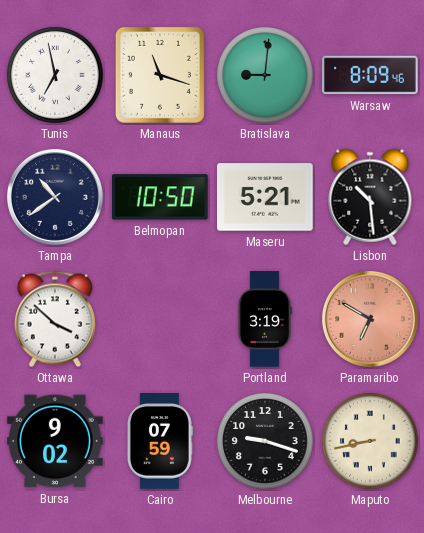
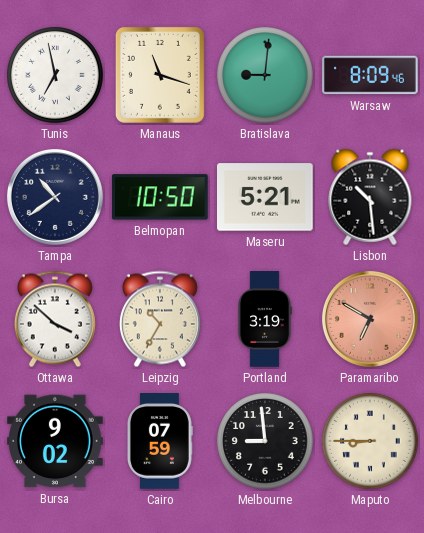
Leipzig: none -> 10:35 (160, 319)
Melbourne: 9:18 -> 8:59 (265, 441)
Maputo: 8:43 -> 8:45 (370, 441)
